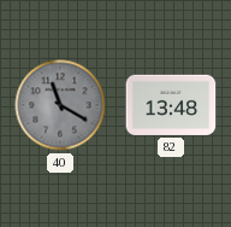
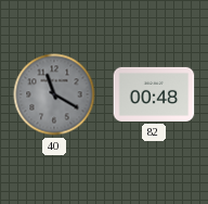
82: 13:48 -> 00:48 (154, 94)
